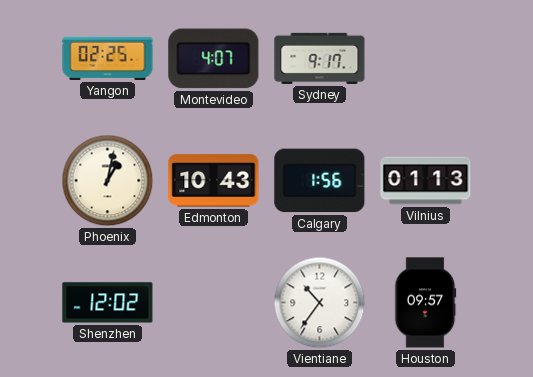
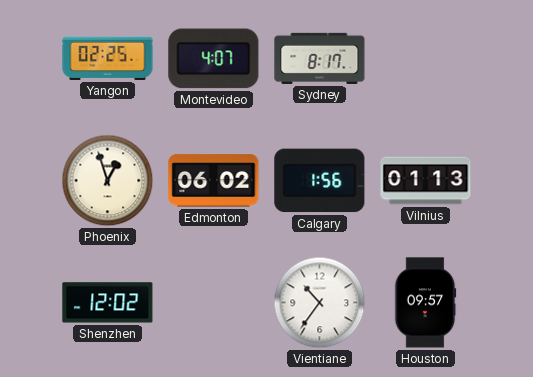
Sydney: 9:17 -> 8:17 (320, 58)
Phoenix: 1:02 -> 12:57 (108, 181)
Edmonton: 10:43 -> 06:02 (214, 181)
